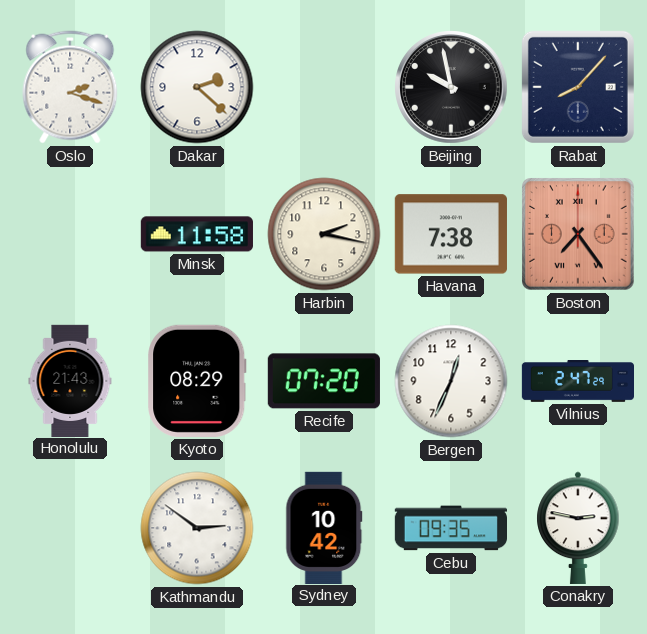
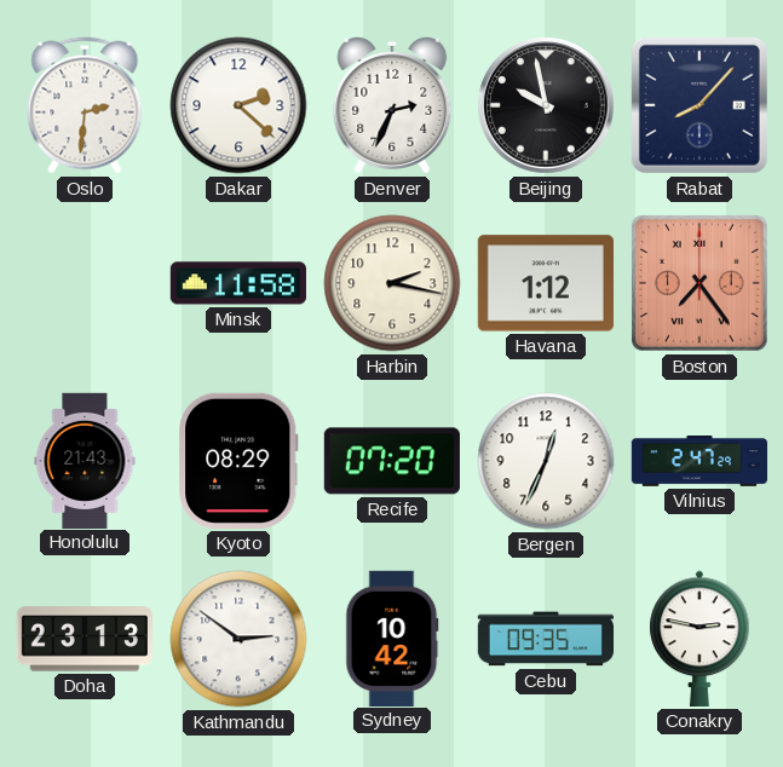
Oslo: 2:18 -> 2:31 (85, 105)
Denver: none -> 2:34 (392, 105)
Havana: 7:38 -> 1:12 (546, 283)
Doha: none -> 23:13 (85, 639)
